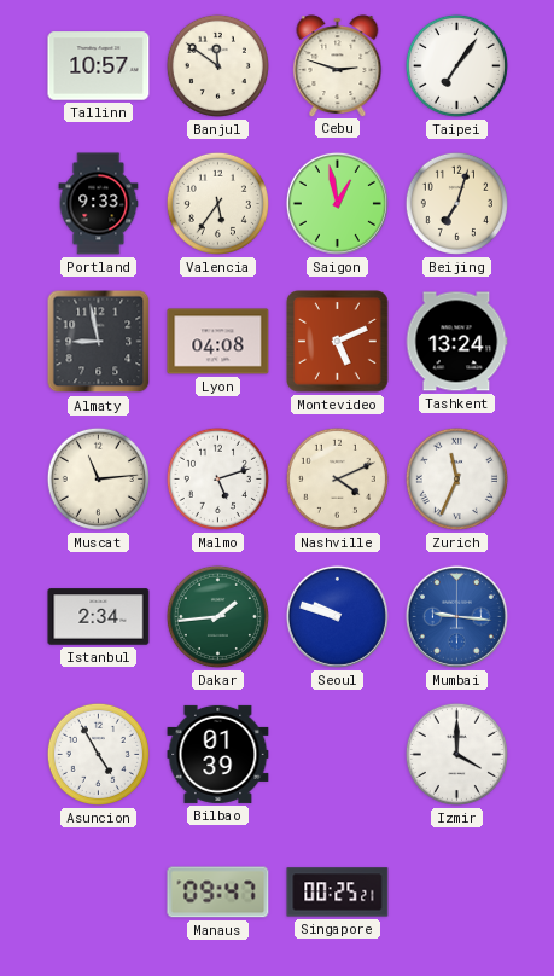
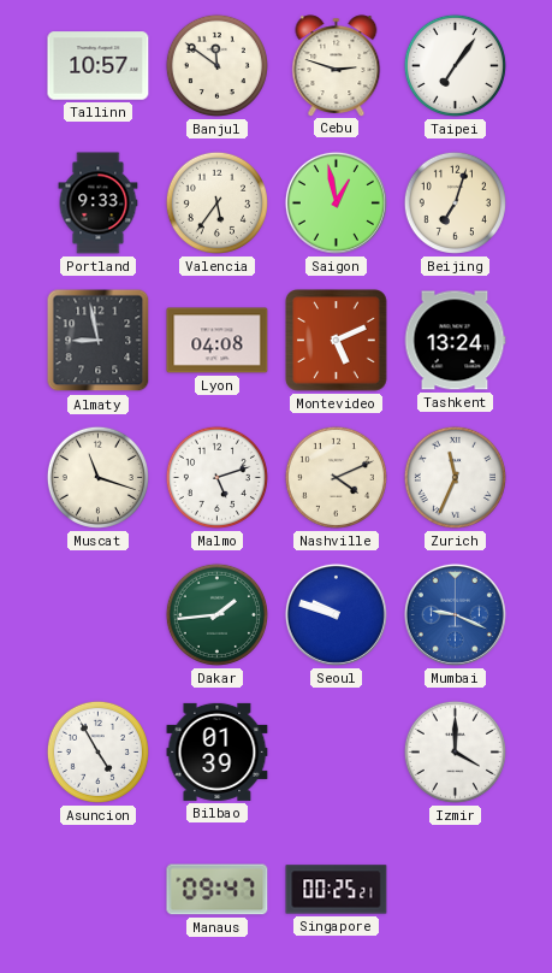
Muscat: 11:14 -> 11:18 (97, 477)
Istanbul: 2:34 -> none (99, 617)
Mumbai: 9:16 -> 9:19 (455, 614)
